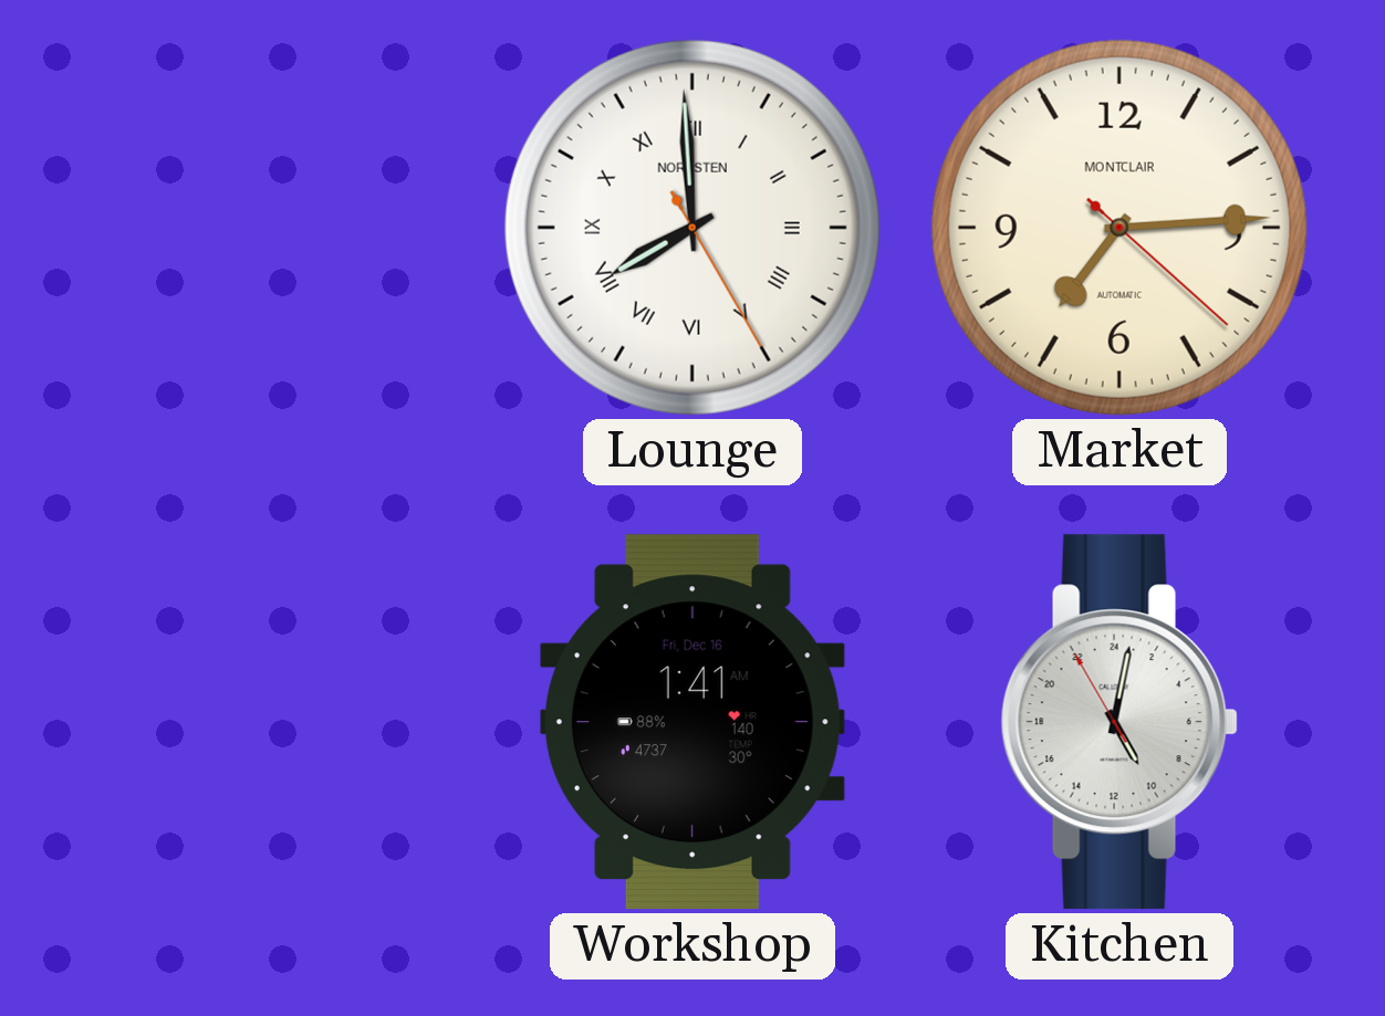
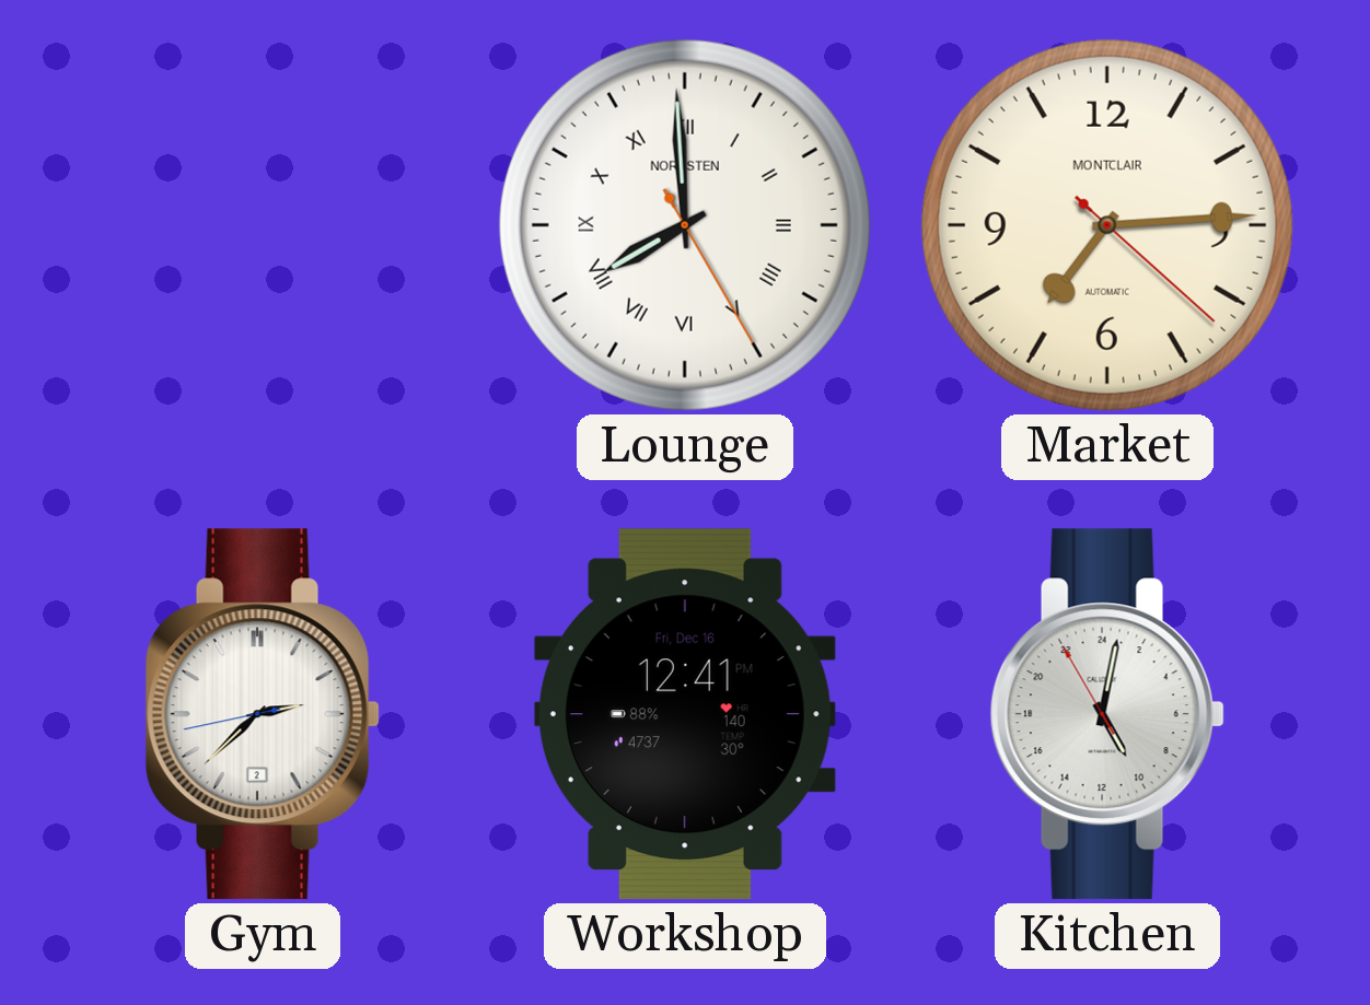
Gym: none -> 2:37 (263, 714)
Workshop: 1:41 -> 12:41 (685, 714)
